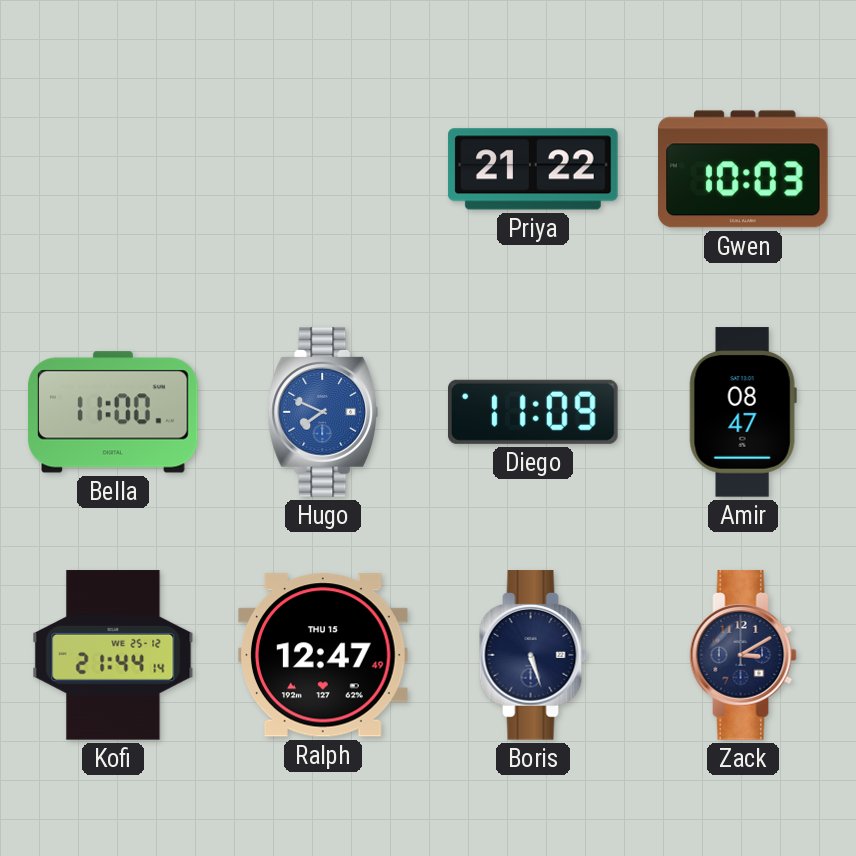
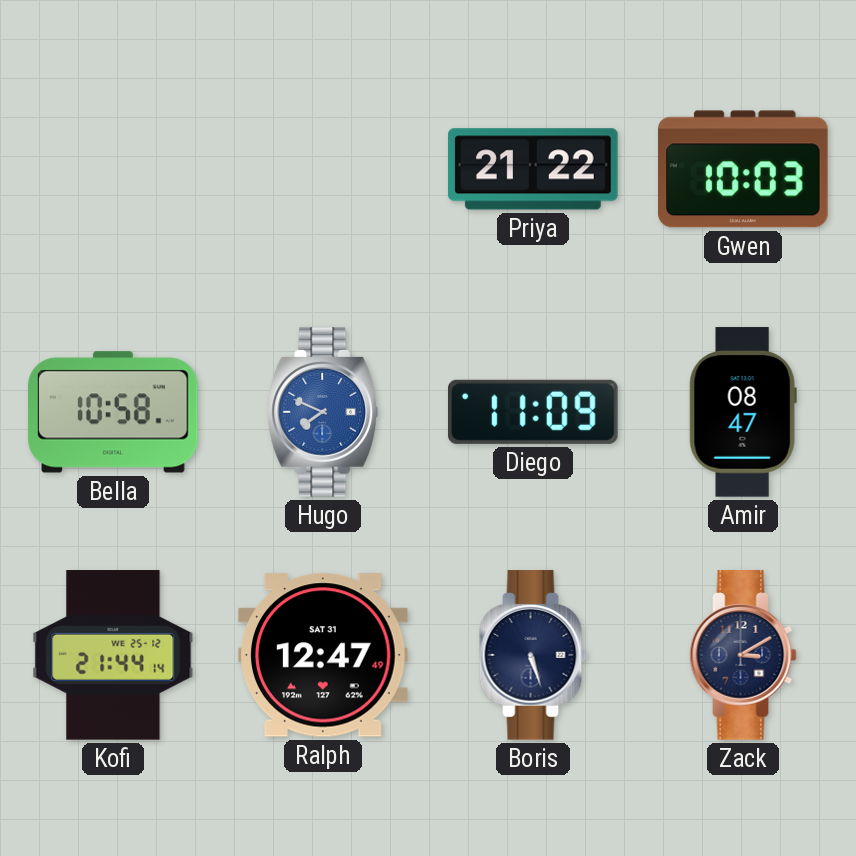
Bella: 11:00 -> 10:58 (113, 412)
Ralph date: THU 15 -> SAT 31 (324, 655)
